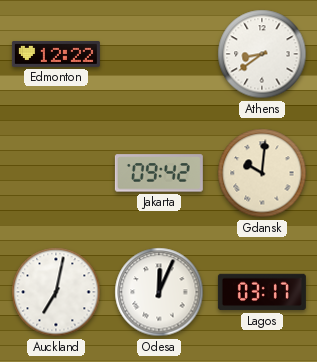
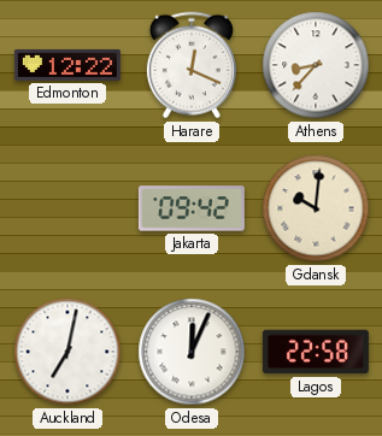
Harare: none -> 12:19 (192, 65)
Athens: 8:39 -> 8:37 (316, 65)
Lagos: 03:17 -> 22:58 (316, 352)
